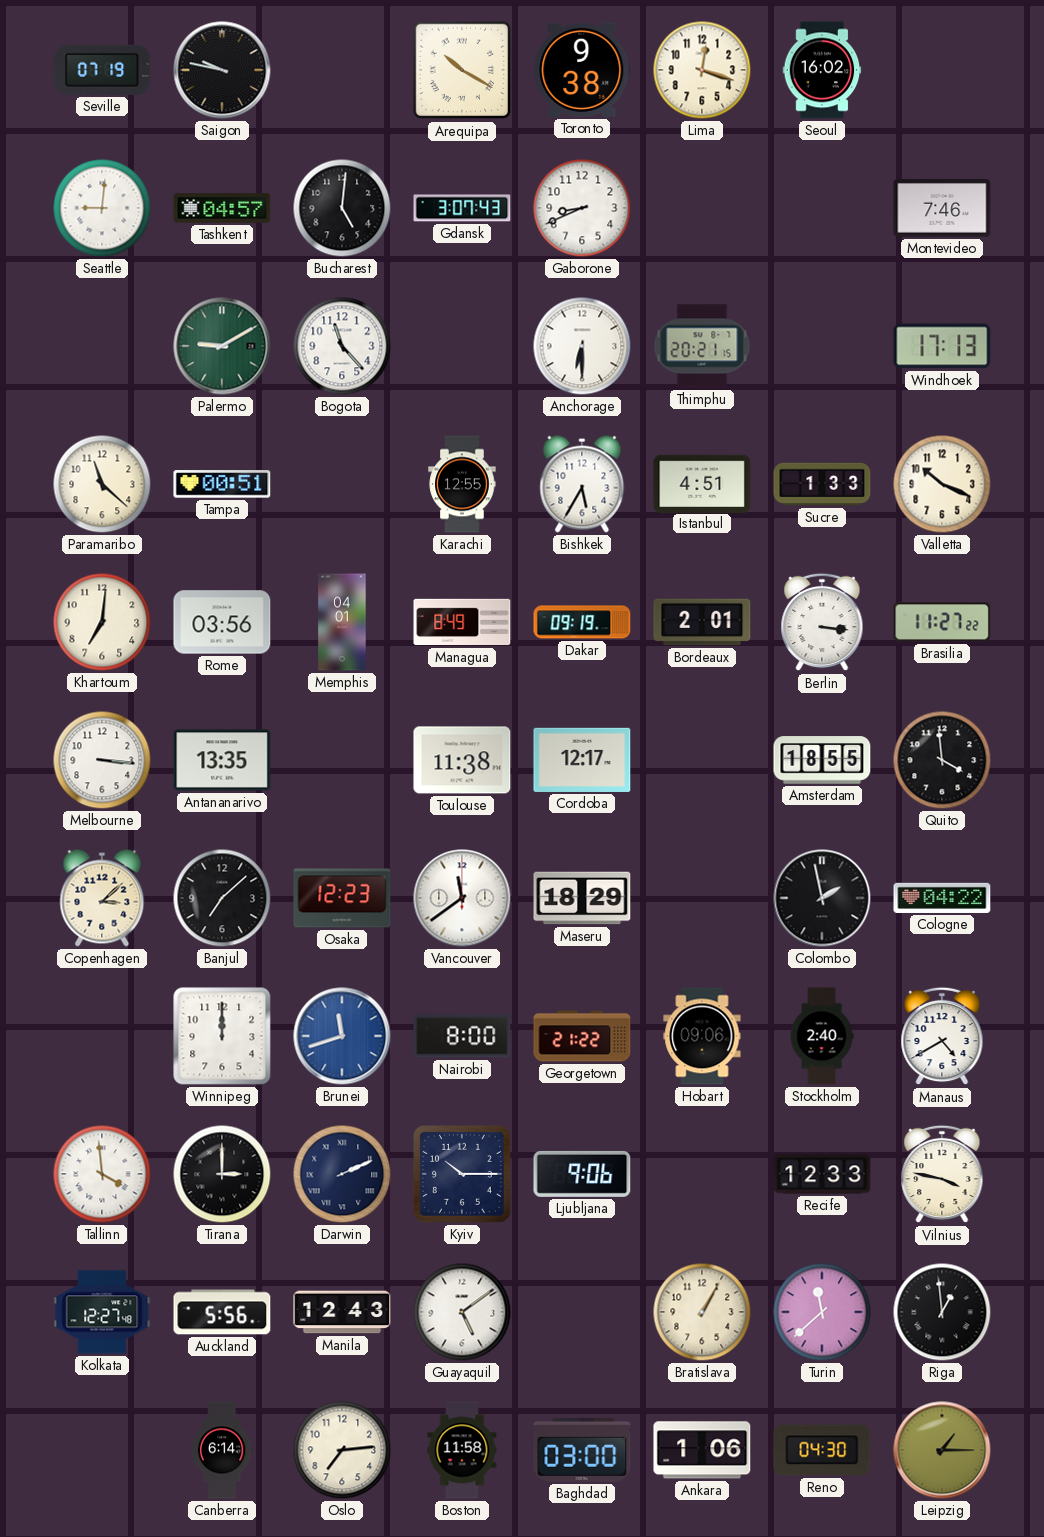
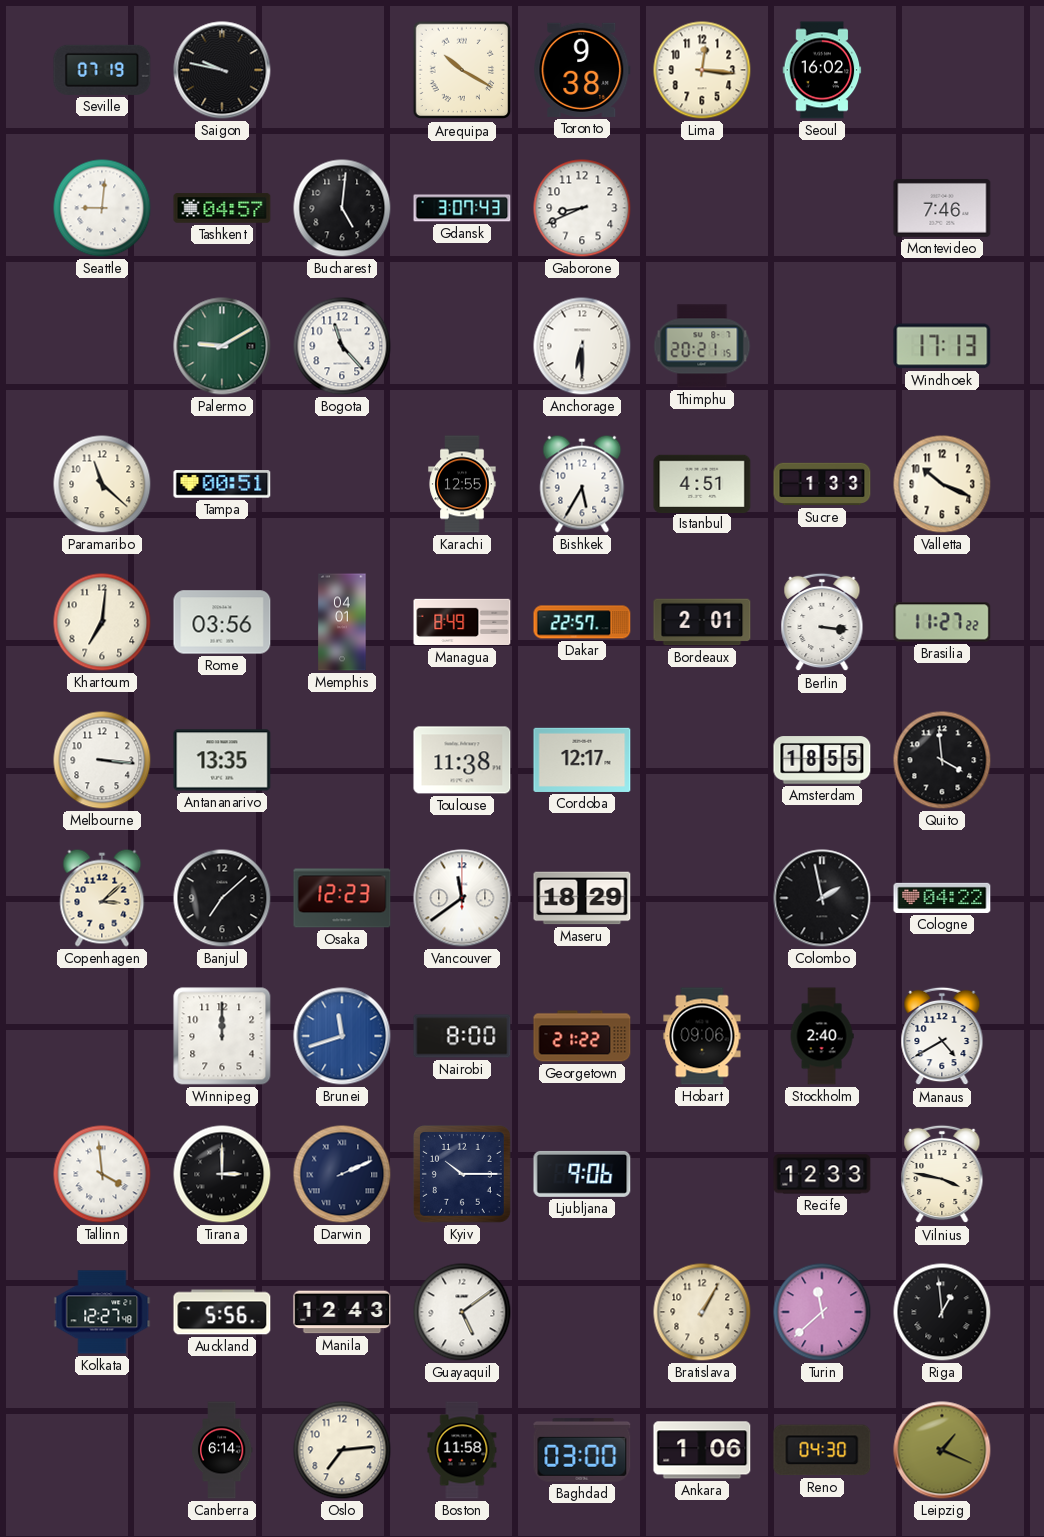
Lima: 12:18 -> 12:16 (702, 70)
Dakar: 09:19 -> 22:57 (582, 622)
Leipzig: 1:15 -> 1:19 (942, 1450)
